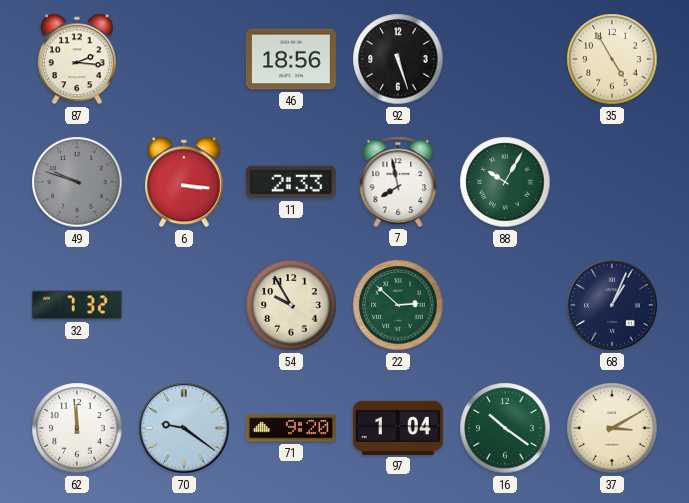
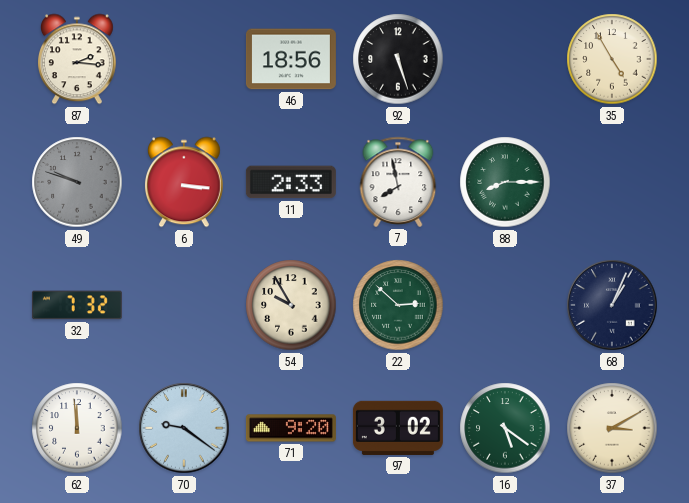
88: 10:05 -> 8:15 (505, 182)
97: 1:04 -> 3:02 (398, 428)
16: 10:21 -> 5:21 (505, 428)
